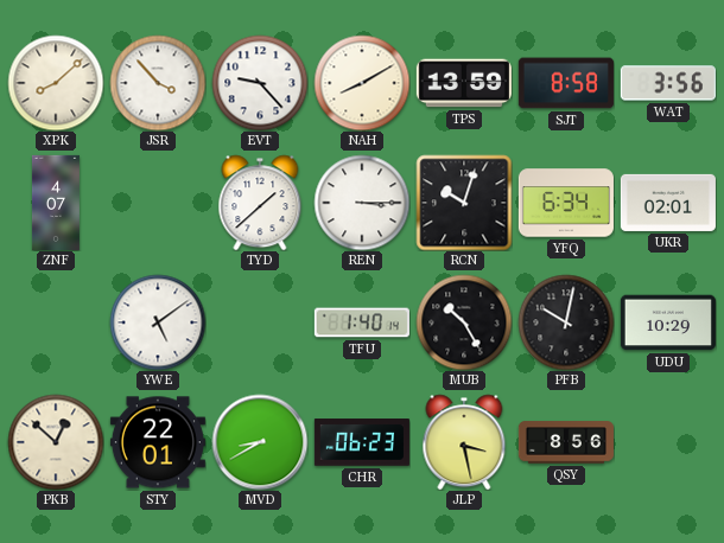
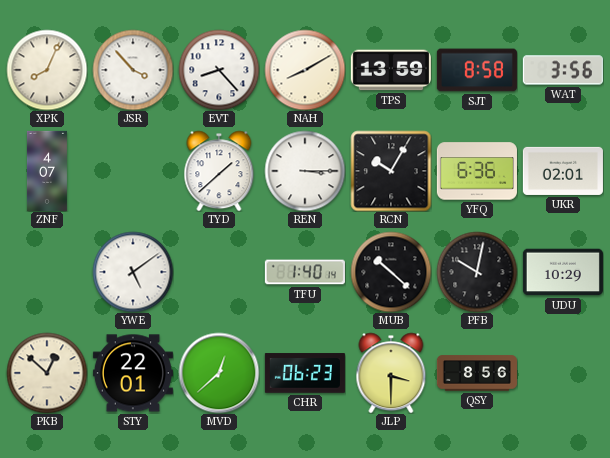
XPK: 8:08 -> 8:04 (47, 70)
EVT: 9:23 -> 8:23 (219, 70)
RCN: 10:03 -> 10:05 (391, 171)
YFQ: 6:34 -> 6:36 (477, 171)
MUB: 10:25 -> 10:22 (391, 272)
MVD: 8:40 -> 12:38 (219, 373)
JLP: 3:28 -> 3:30 (391, 373)
